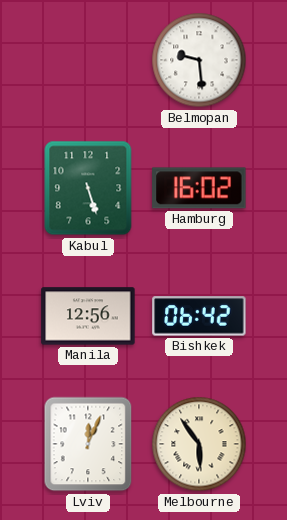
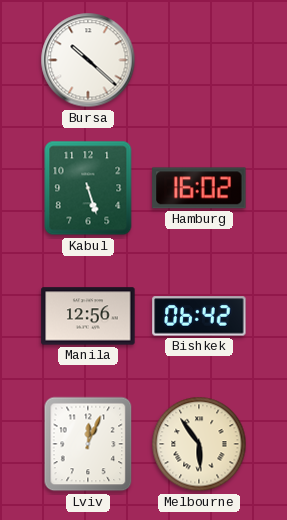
Bursa: none -> 10:22 (88, 60)
Belmopan: 9:29 -> none (199, 60)
